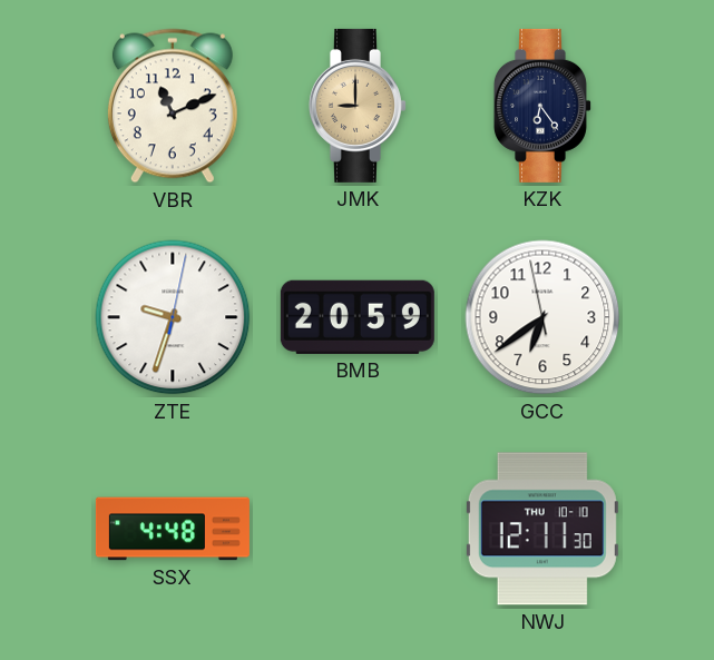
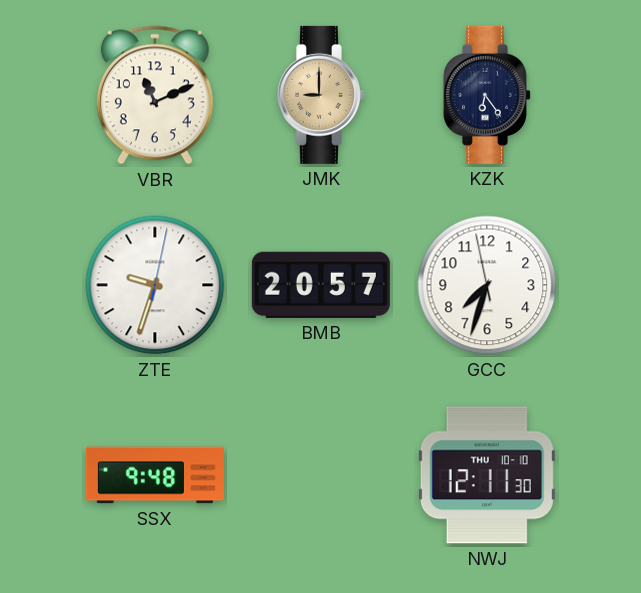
BMB: 20:59 -> 20:57 (321, 285)
GCC: 6:38 -> 7:32 (487, 285)
SSX: 4:48 -> 9:48 (155, 475)
